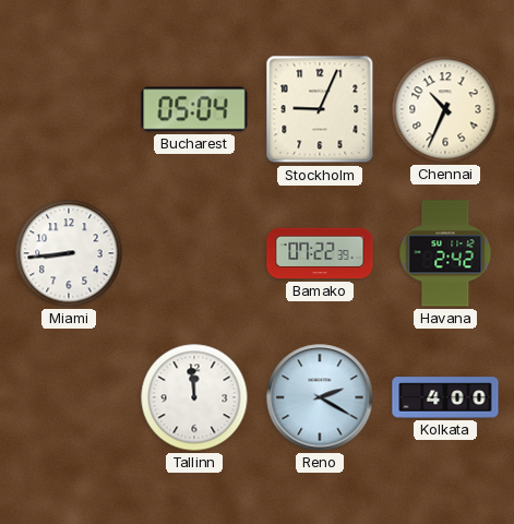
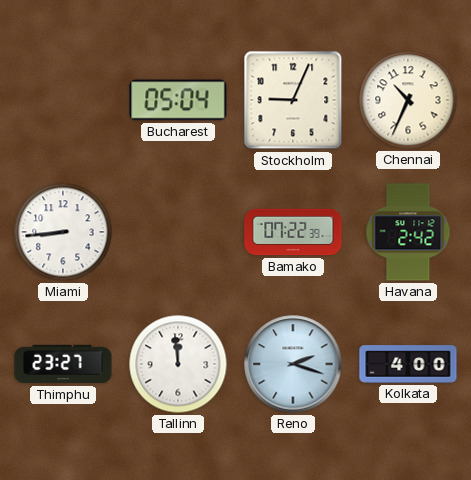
Thimphu: none -> 23:27 (63, 364)
Reno: 2:20 -> 2:18 (293, 364)
